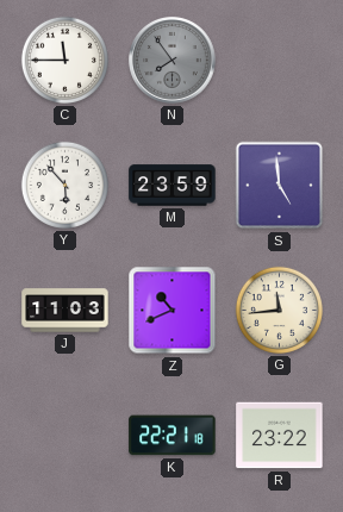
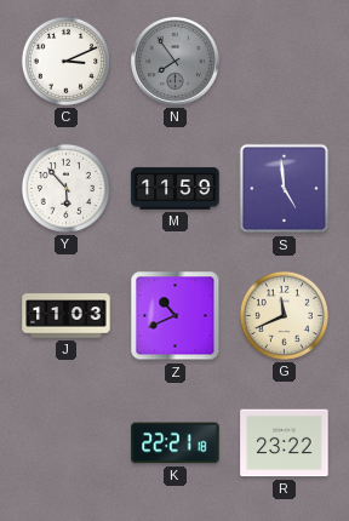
C: 11:45 -> 3:11 (65, 61)
M: 23:59 -> 11:59 (176, 189)
G: 11:44 -> 11:41 (284, 315)
